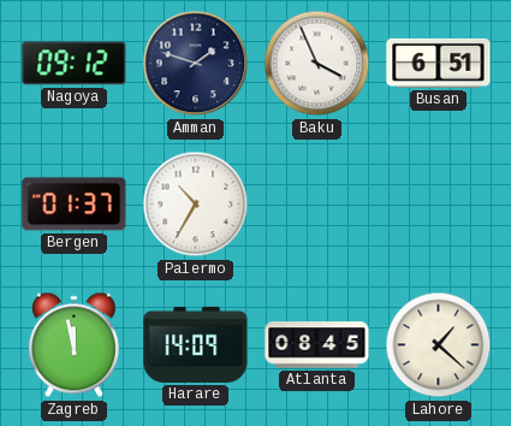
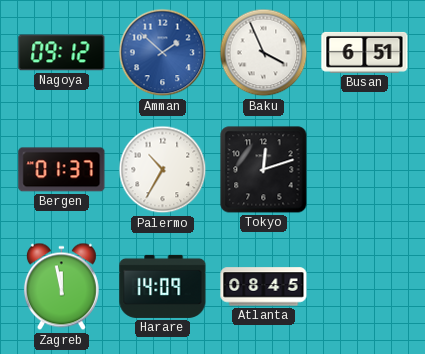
Amman: 1:48 -> 1:52 (163, 53)
Amman dial: navy -> blue (163, 53)
Tokyo: none -> 12:12 (264, 170)
Lahore: 1:22 -> none (439, 345)
